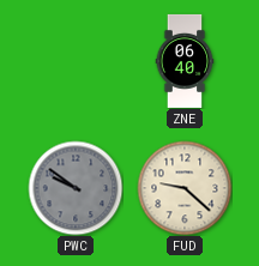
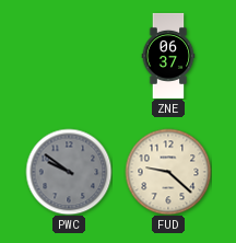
ZNE: 06:40 -> 06:37 (168, 56)
